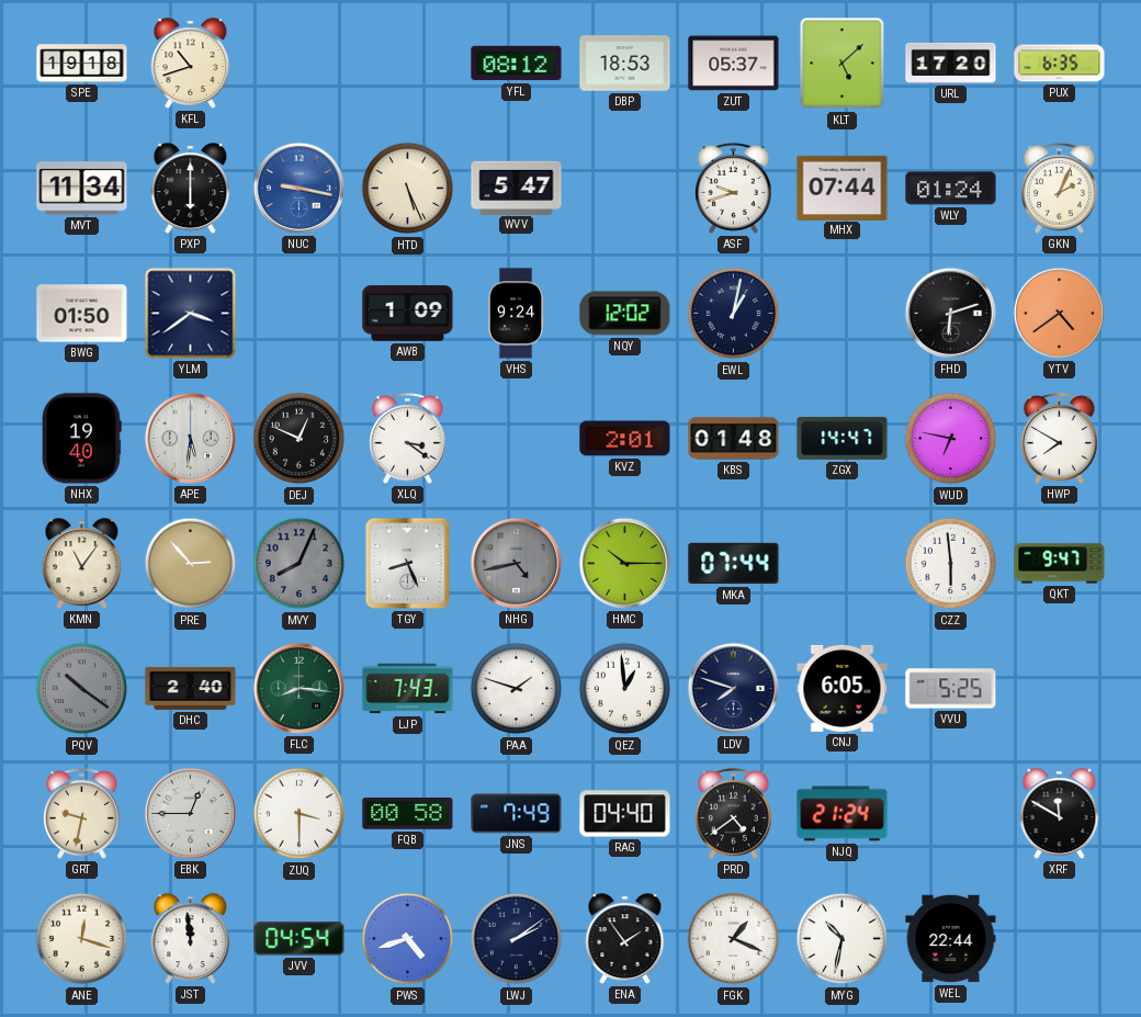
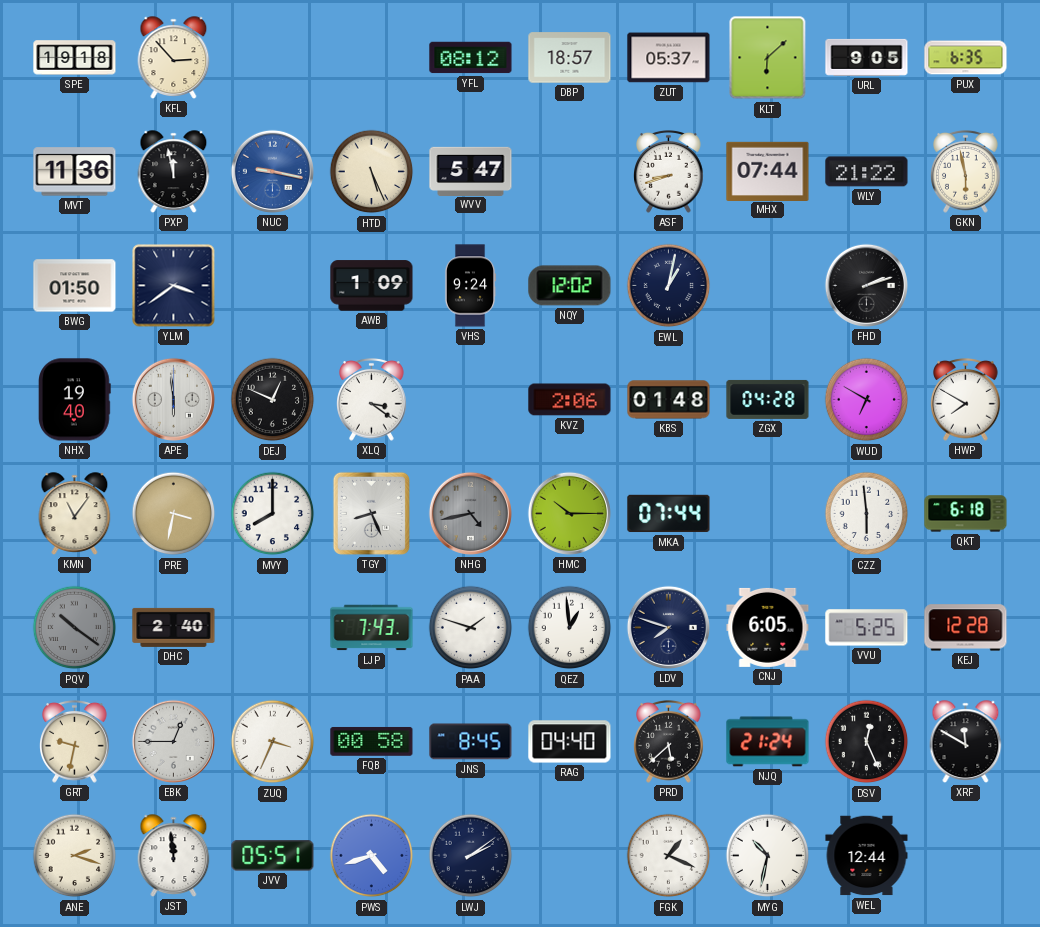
KFL: 10:42 -> 2:53 (174, 58)
DBP: 18:53 -> 18:57 (570, 58)
KLT: 5:08 -> 6:08 (768, 58)
URL: 17:20 -> 9:05 (867, 57)
MVT: 11:34 -> 11:36 (75, 172)
PXP: 6:00 -> 11:58 (174, 172)
ASF: 9:42 -> 8:42 (669, 172)
WLY: 01:24 -> 21:22 (867, 172)
GKN: 2:04 -> 5:58 (966, 172)
FHD: 6:12 -> 2:12 (866, 285)
YTV: 4:39 -> none (1059, 313)
APE: 5:31 -> 5:59 (173, 399)
KVZ: 2:01 -> 2:06 (570, 400)
ZGX: 14:47 -> 04:28 (768, 399)
WUD: 6:47 -> 6:50 (867, 400)
PRE: 2:53 -> 3:32 (174, 514)
MVY: 8:04 -> 8:00 (273, 514)
MVY dial: grey -> white (273, 514)
QKT: 9:47 -> 6:18 (966, 514)
FLC: 8:16 -> none (298, 688)
KEJ: none -> 12:28 (966, 628)
ZUQ: 3:30 -> 3:34 (273, 742)
JNS: 7:49 -> 8:45 (471, 742)
PRD: 4:39 -> 5:38 (669, 742)
DSV: none -> 12:26 (867, 742)
ANE: 12:18 -> 2:18 (75, 856)
JVV: 04:54 -> 05:51 (273, 856)
ENA: 1:54 -> none (625, 939)
WEL: 22:44 -> 12:44 (867, 856)
